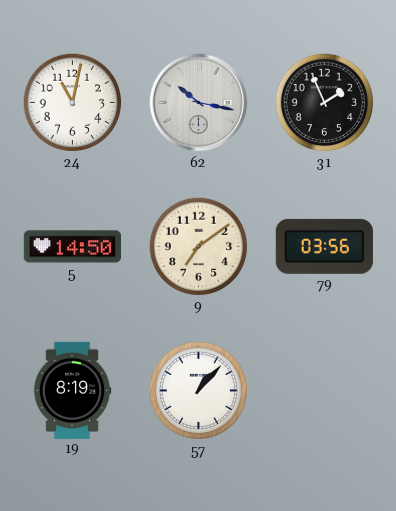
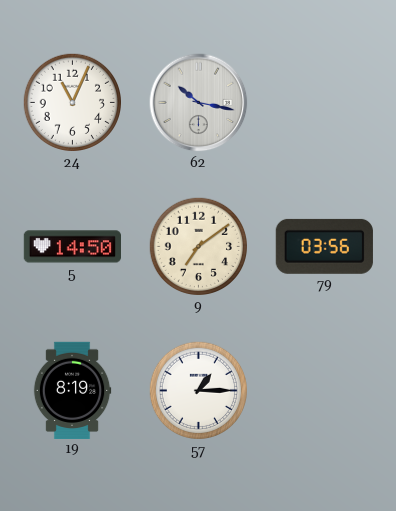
24: 11:02 -> 11:04 (73, 103)
31: 1:56 -> none (325, 103)
57: 1:07 -> 1:15 (199, 391)
